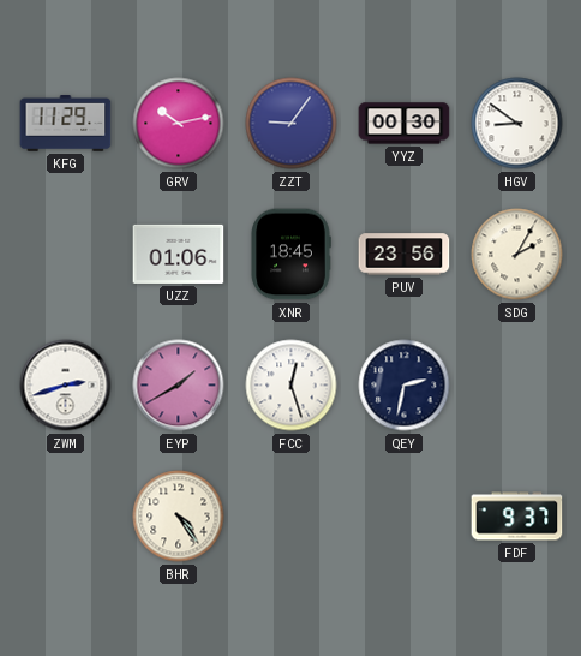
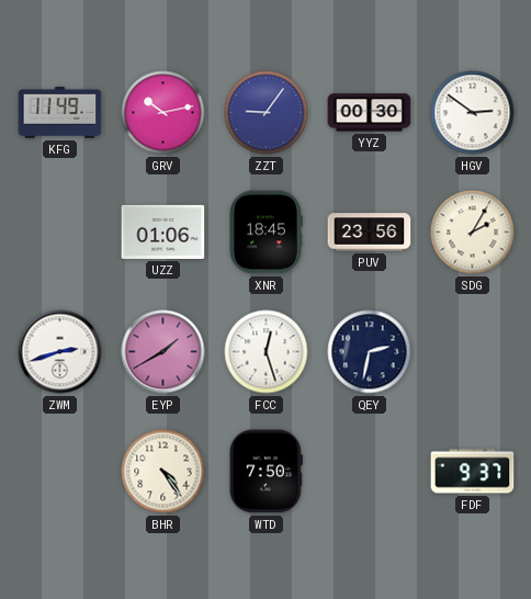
KFG: 11:29 -> 11:49 (60, 113)
HGV: 8:51 -> 2:51 (473, 113)
WTD: none -> 7:50 (265, 472)
